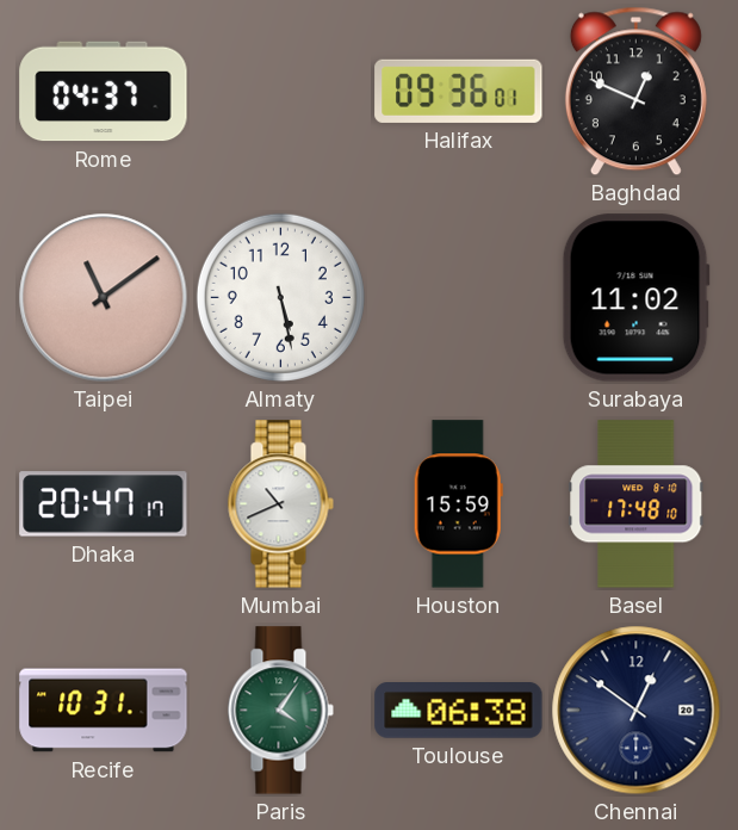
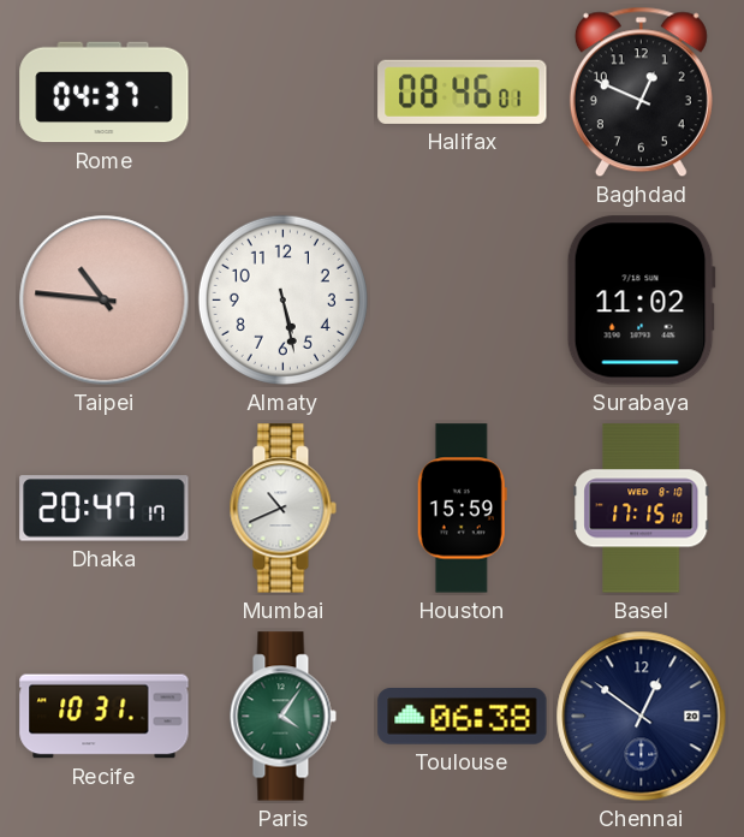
Halifax: 09:36 -> 08:46 (463, 91)
Taipei: 11:09 -> 10:46 (105, 301)
Basel: 17:48 -> 17:15 (642, 509)
